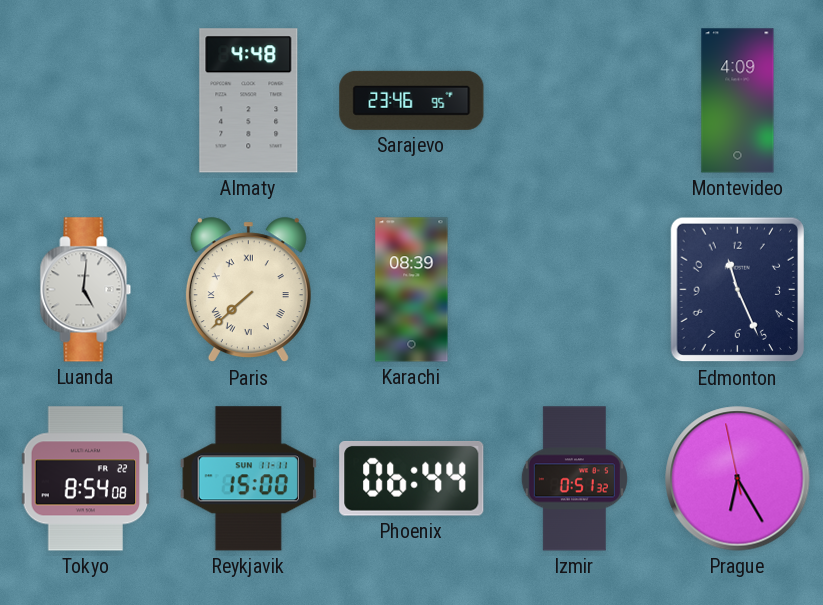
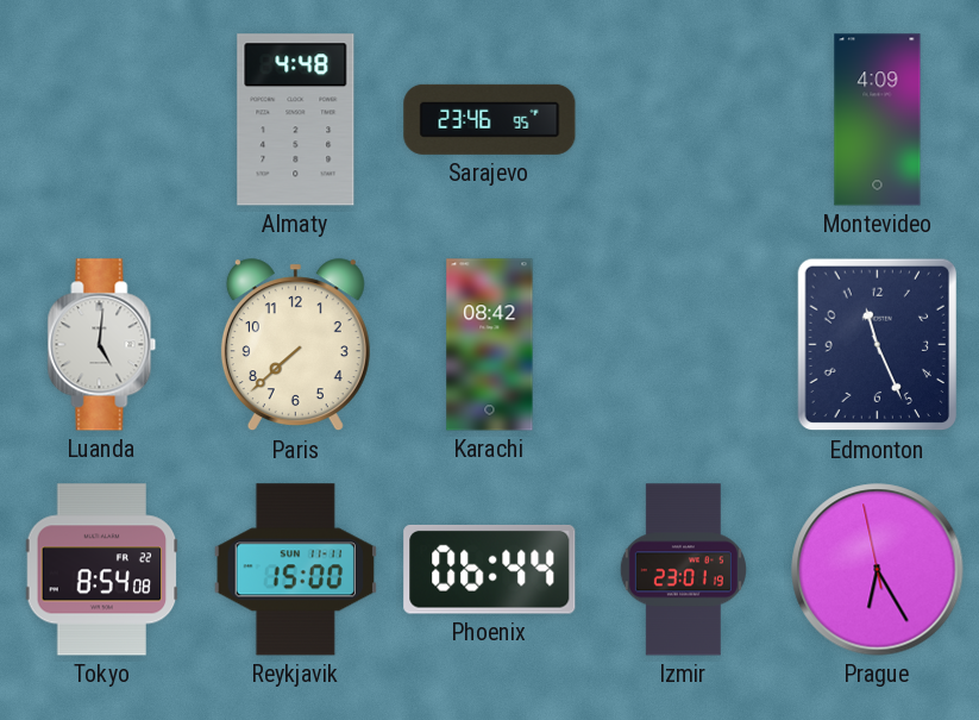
Paris numerals: Roman -> Arabic (295, 345)
Karachi: 08:39 -> 08:42 (490, 345)
Izmir: 0:51 -> 23:01 (683, 570)
